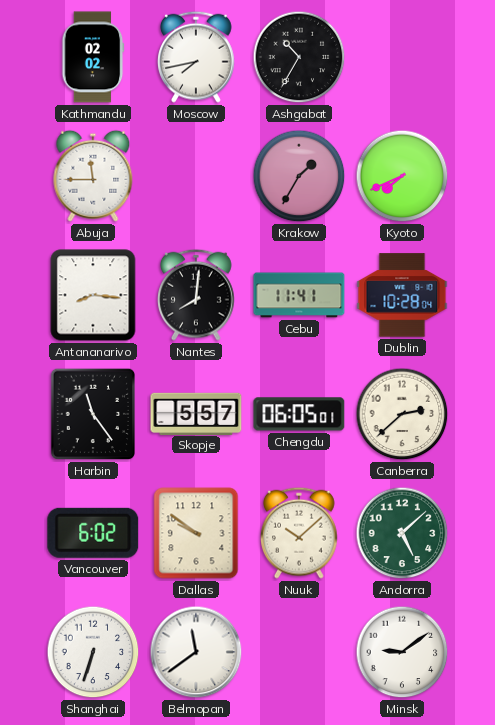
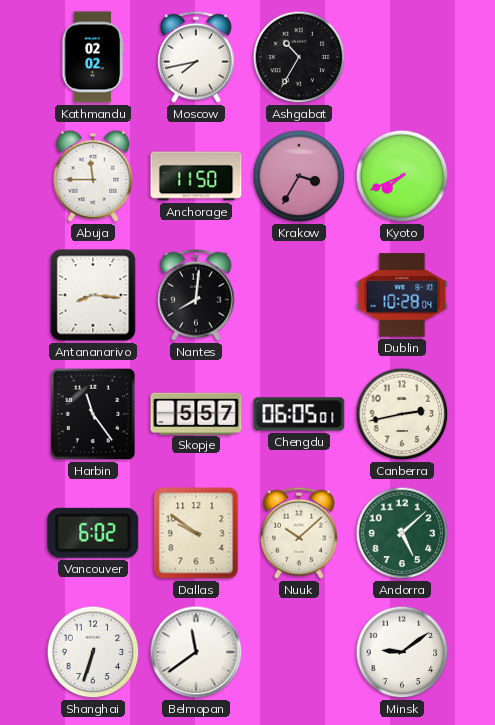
Anchorage: none -> 11:50 (196, 176)
Krakow: 1:35 -> 3:35 (299, 176)
Cebu: 11:41 -> none (299, 295)
Canberra: 2:38 -> 2:43 (402, 414)
